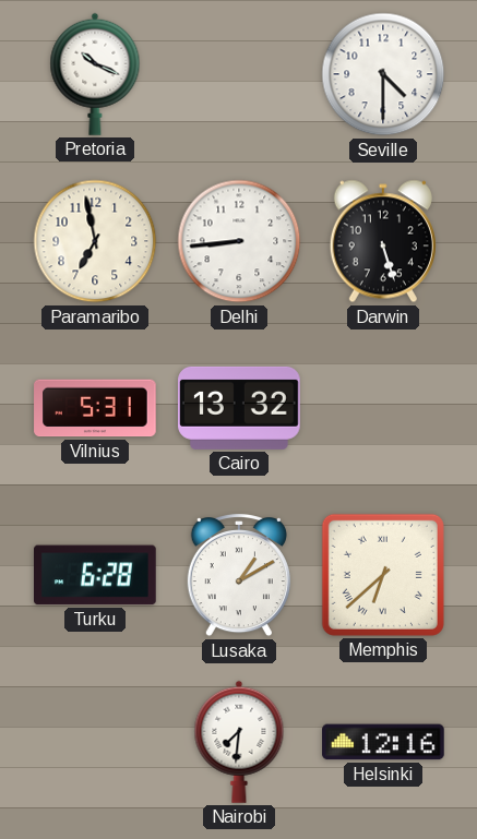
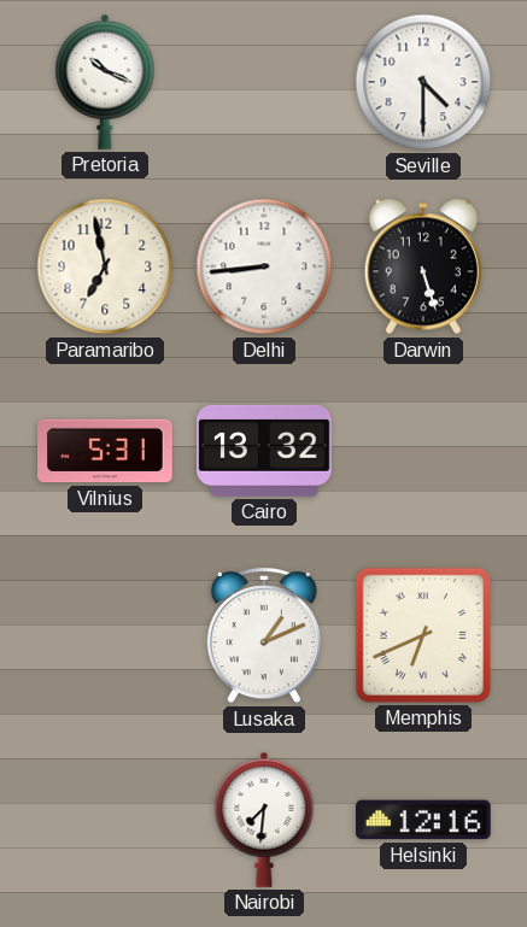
Turku: 6:28 -> none (95, 575)
Lusaka: 1:10 -> 1:11 (264, 635)
Memphis: 6:38 -> 6:41 (423, 635)
